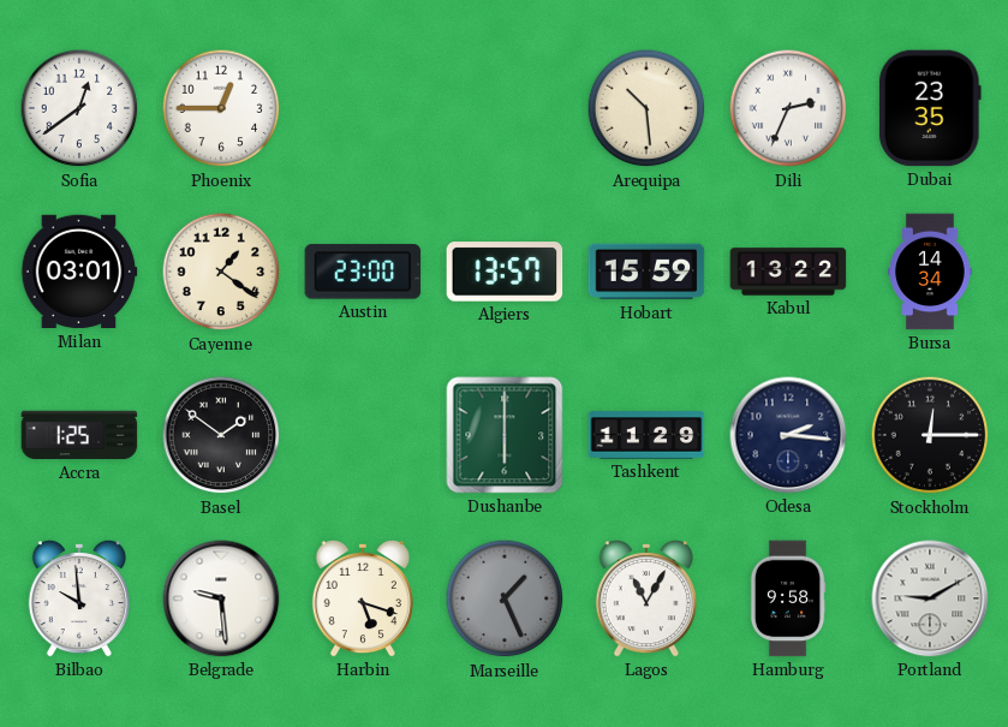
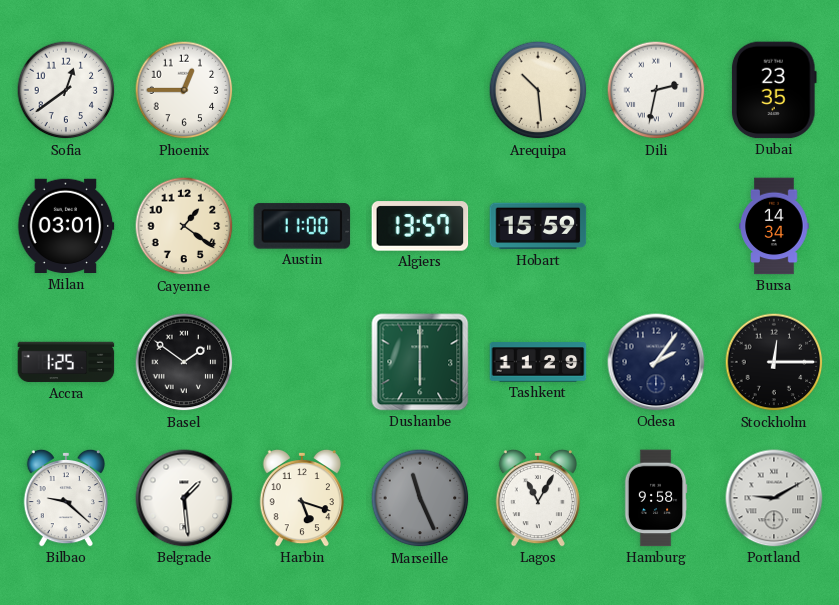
Dili: 2:34 -> 2:32 (656, 90)
Austin: 23:00 -> 11:00 (302, 226)
Kabul: 13:22 -> none (788, 272)
Odesa: 2:16 -> 2:06 (656, 362)
Bilbao: 9:59 -> 9:22 (66, 498)
Belgrade: 9:29 -> 1:29 (184, 498)
Marseille: 1:26 -> 11:26 (420, 498)
